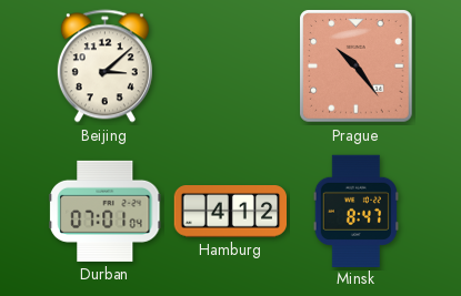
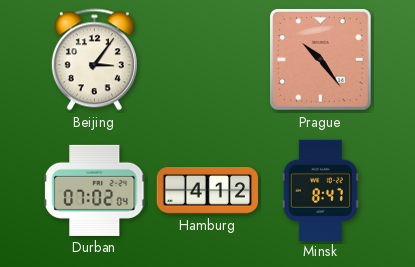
Beijing: 3:08 -> 3:06 (94, 60)
Durban: 07:01 -> 07:02 (95, 190)
